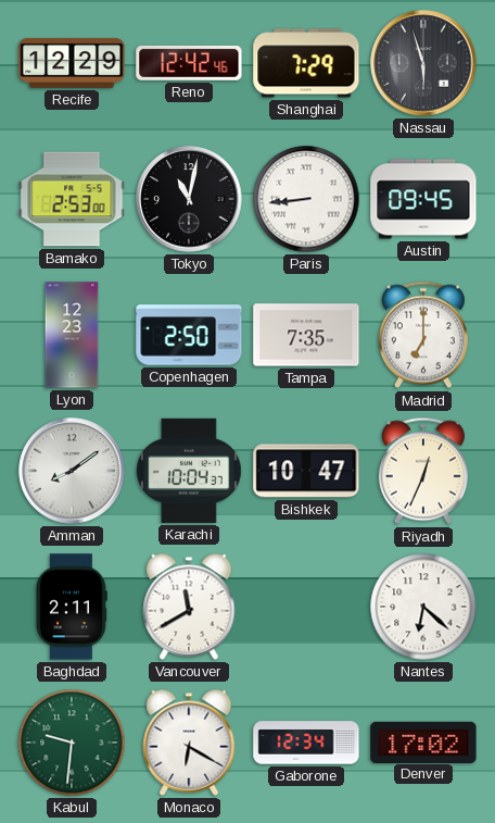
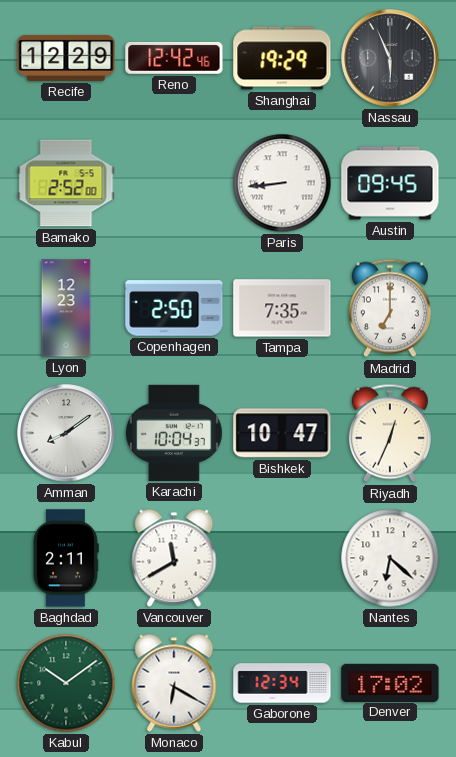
Shanghai: 7:29 -> 19:29 (282, 58)
Nassau: 5:57 -> 5:56 (390, 58)
Bamako: 2:53 -> 2:52 (66, 183)
Tokyo: 11:02 -> none (189, 199)
Kabul: 9:31 -> 10:09 (66, 683)
